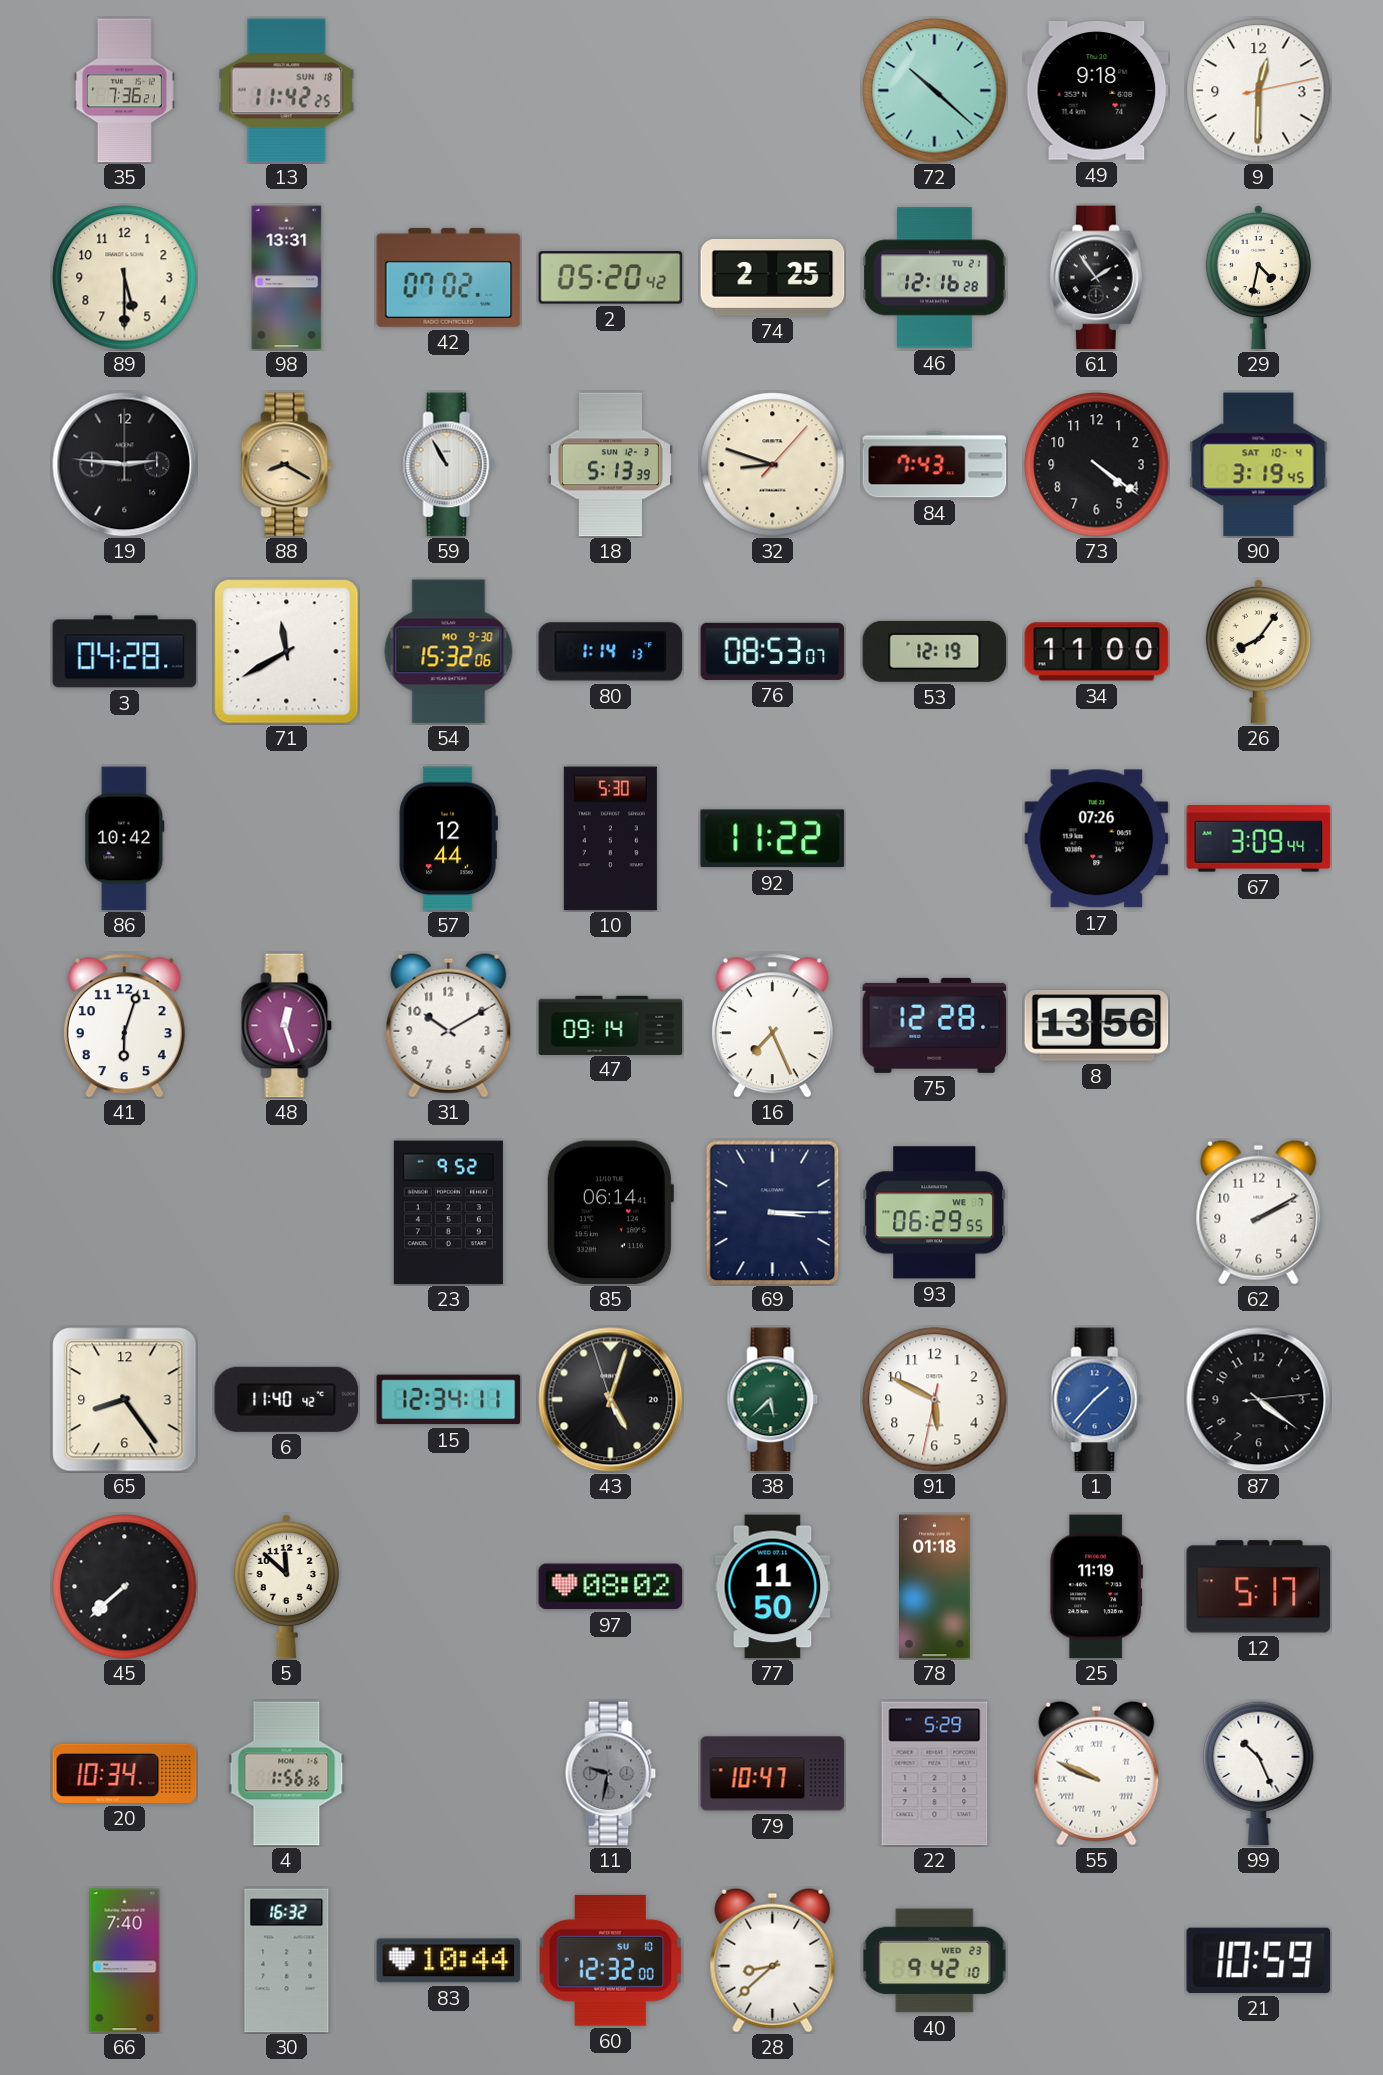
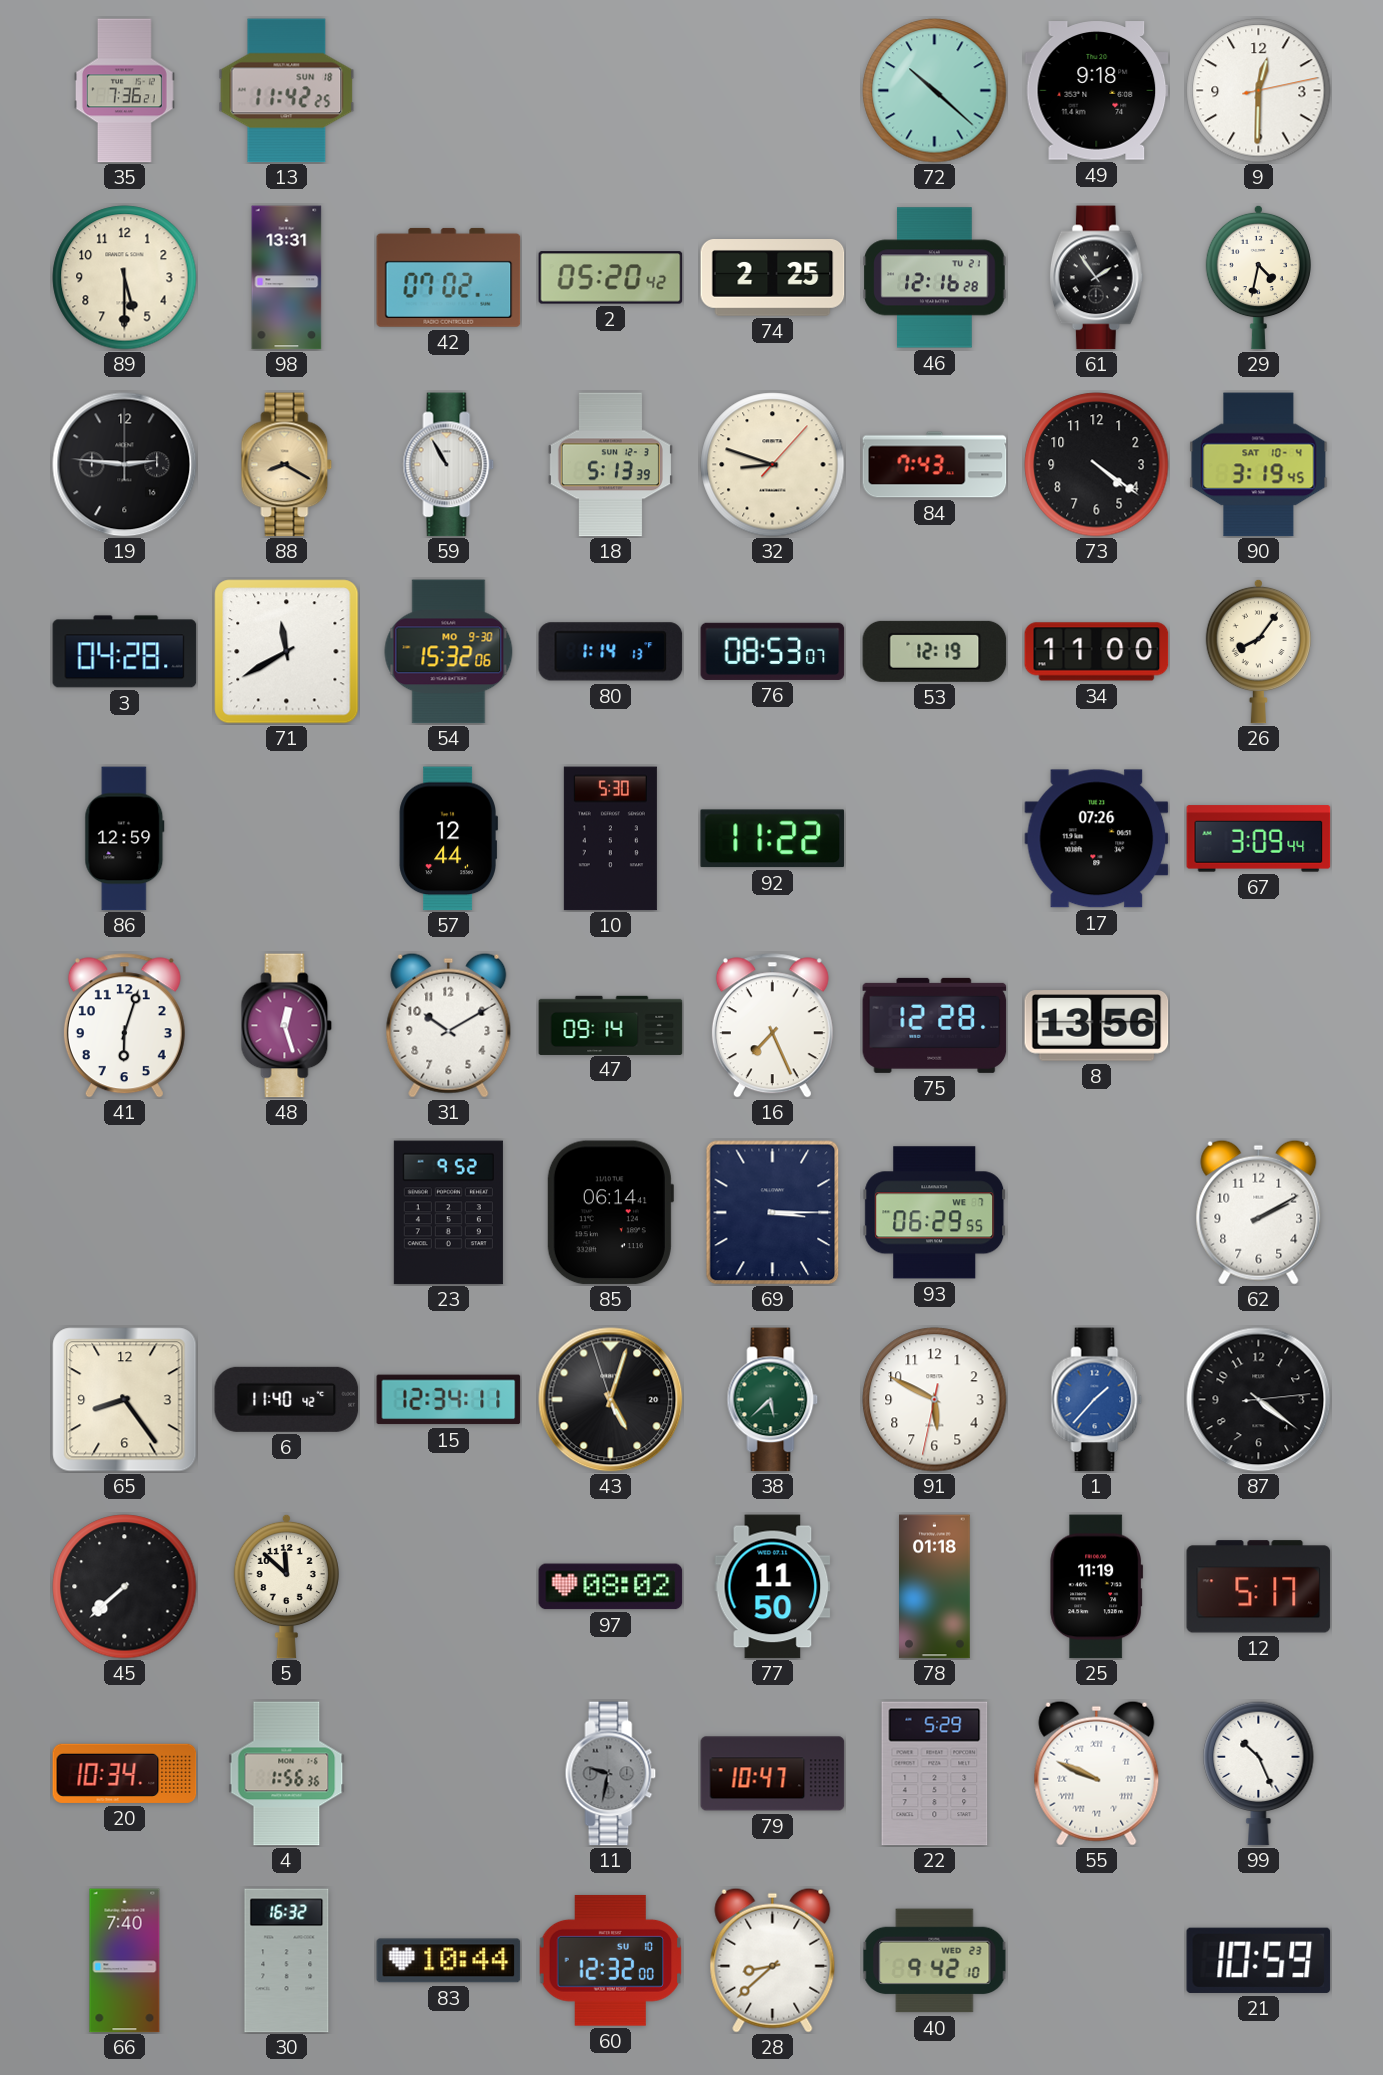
86: 10:42 -> 12:59 (125, 839)
